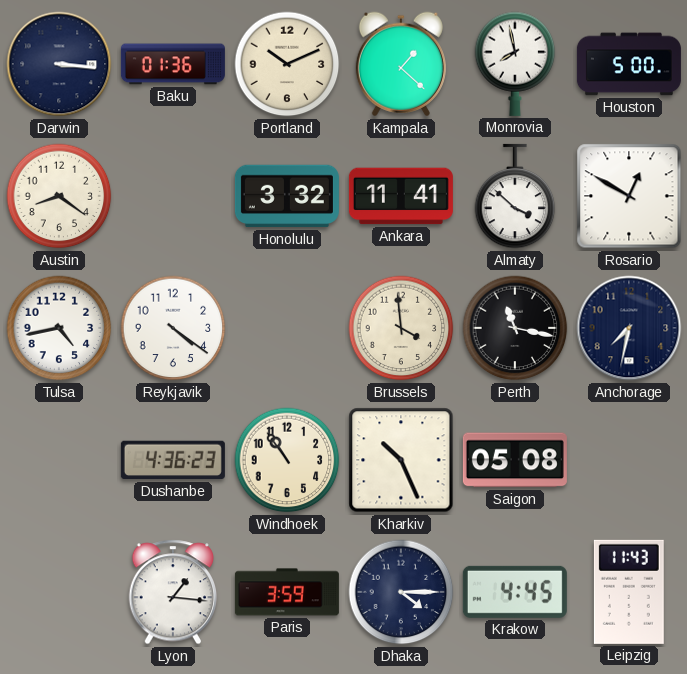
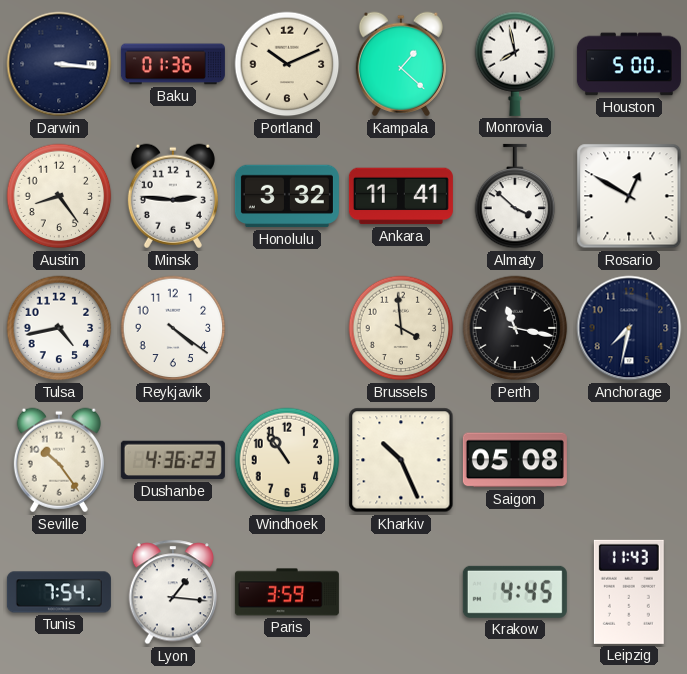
Austin: 8:21 -> 8:24 (59, 196)
Minsk: none -> 2:46 (173, 196)
Seville: none -> 10:24 (59, 460)
Tunis: none -> 7:54 (59, 592)
Dhaka: 4:15 -> none (401, 592)
